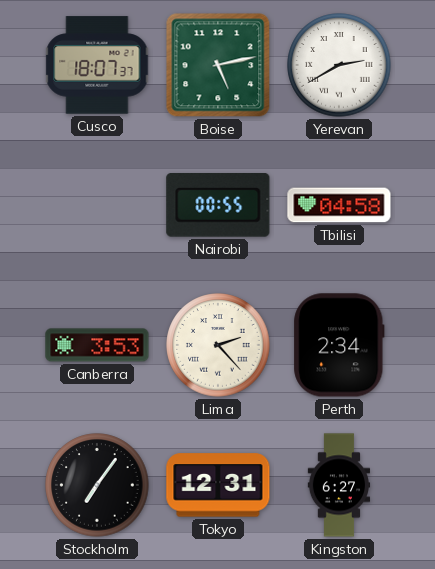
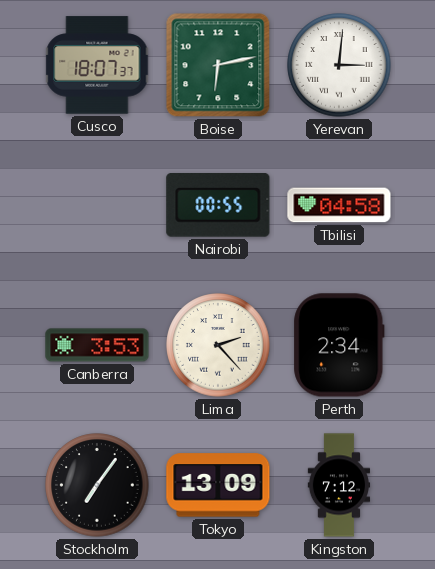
Boise: 5:13 -> 6:13 (218, 65)
Yerevan: 2:40 -> 3:01 (339, 65)
Tokyo: 12:31 -> 13:09 (218, 485)
Kingston: 6:27 -> 7:12 (339, 485)
